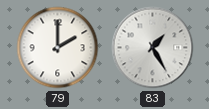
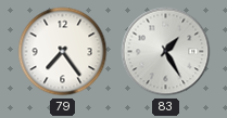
79: 2:00 -> 7:24 (63, 52)
